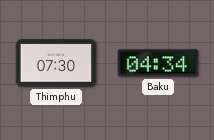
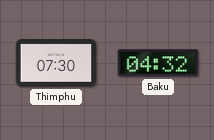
Baku: 04:34 -> 04:32 (158, 63)
